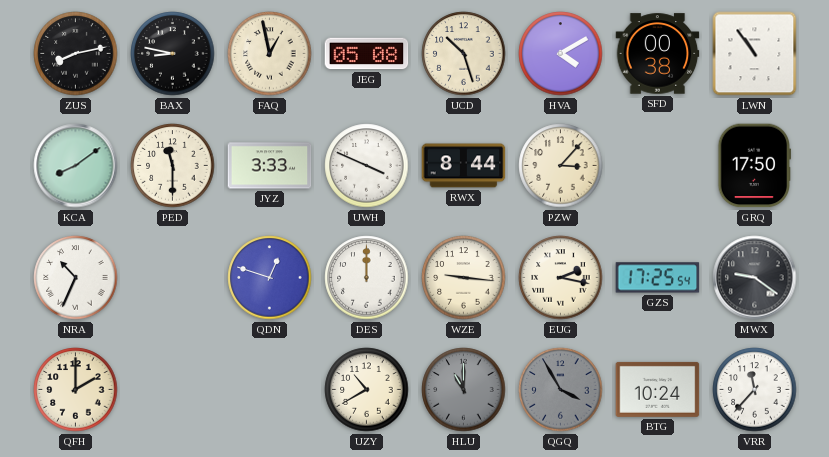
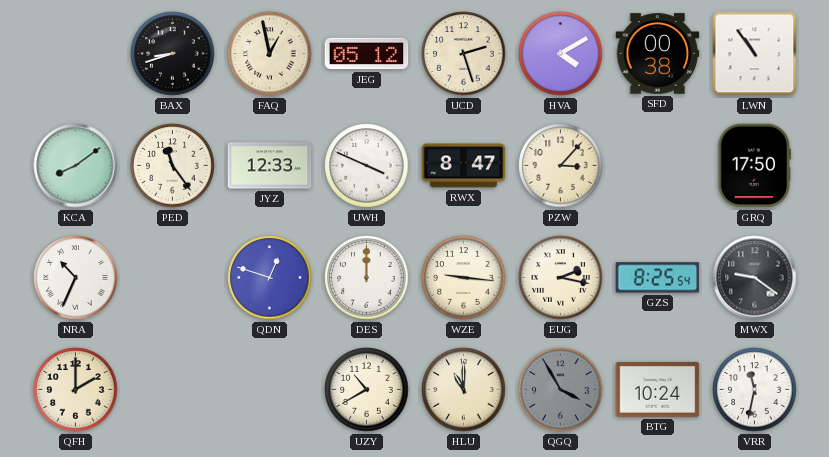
ZUS: 8:13 -> none (76, 54)
BAX: 8:47 -> 8:42 (173, 54)
JEG: 05:08 -> 05:12 (367, 54)
UCD: 10:27 -> 2:27 (464, 54)
PED: 11:30 -> 11:24 (173, 166)
JYZ: 3:33 -> 12:33 (270, 166)
RWX: 8:44 -> 8:47 (464, 166)
GZS: 17:25 -> 8:25 (658, 278)
HLU dial: grey -> cream (464, 390)
VRR: 11:37 -> 11:32 (755, 390)
